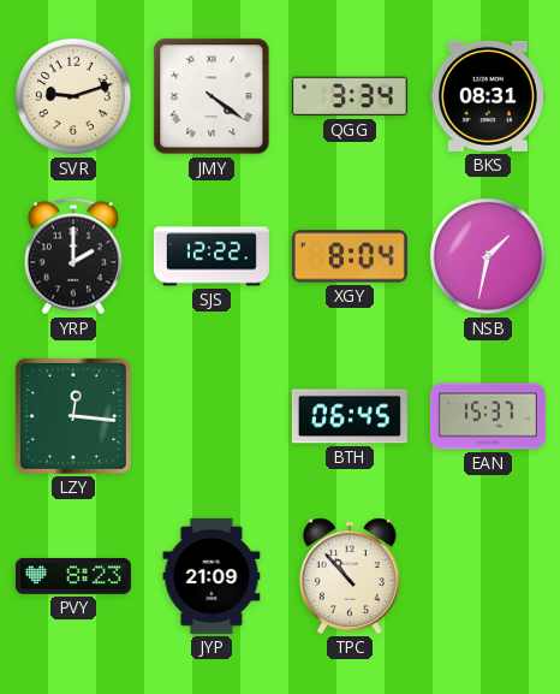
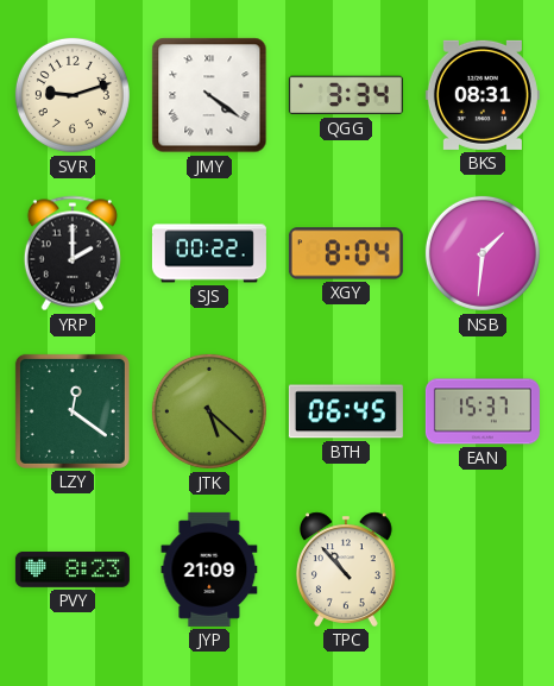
SJS: 12:22 -> 00:22 (209, 253)
NSB: 1:32 -> 1:31 (483, 253)
LZY: 12:16 -> 12:21 (73, 411)
JTK: none -> 5:22 (209, 411)
